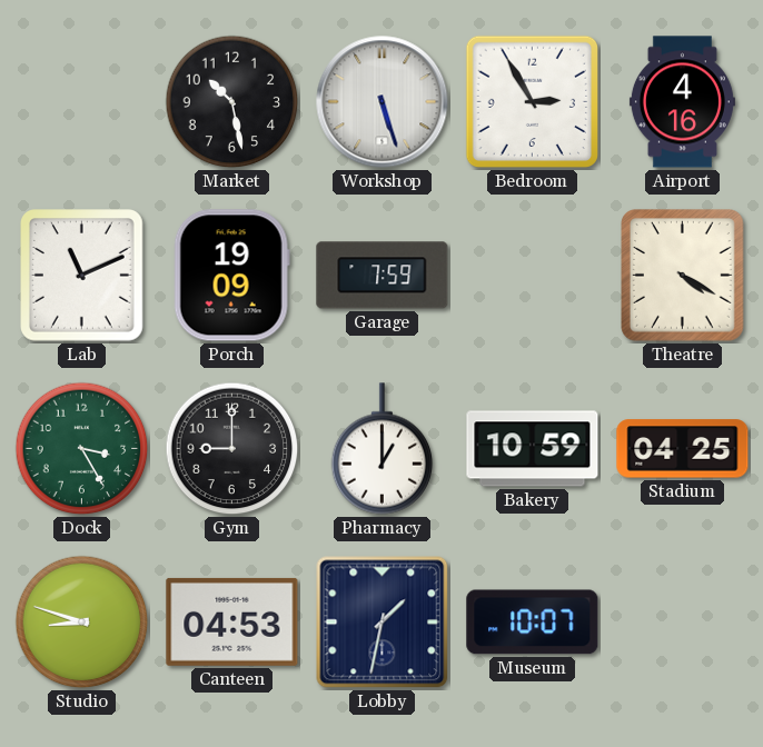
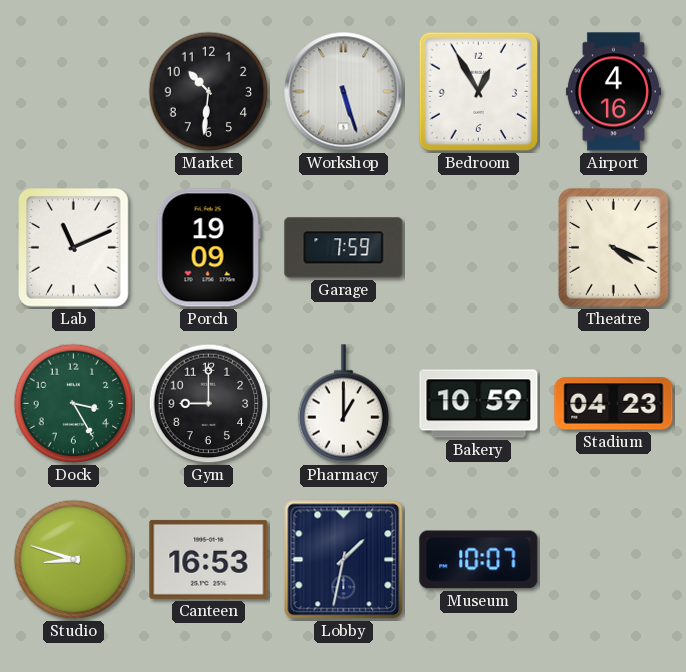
Market: 10:28 -> 10:31 (209, 92)
Bedroom: 2:55 -> 12:55 (479, 92)
Theatre: 4:20 -> 4:19 (614, 248)
Stadium: 04:25 -> 04:23 (614, 404)
Canteen: 04:53 -> 16:53 (209, 559)
